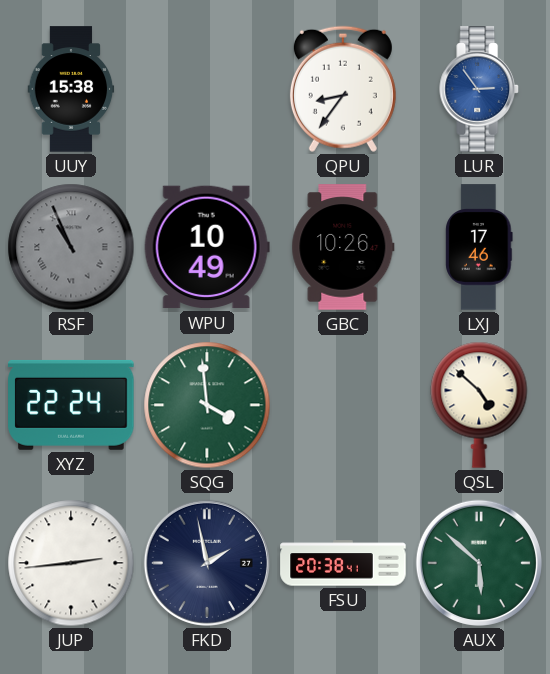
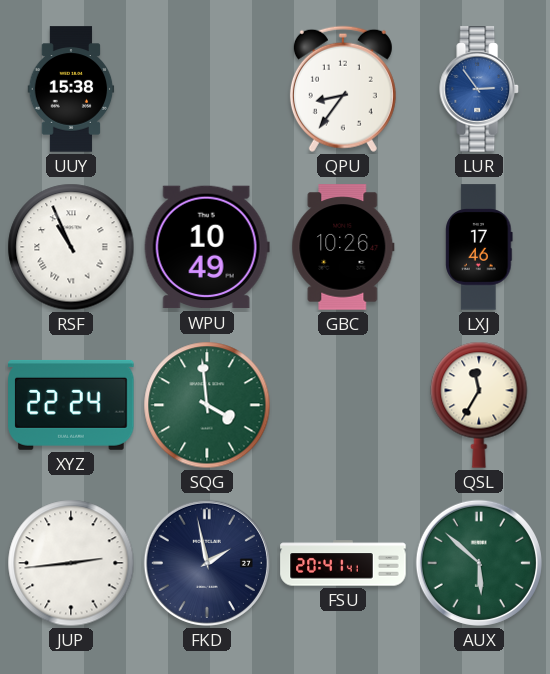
RSF dial: grey -> white (71, 247)
QSL: 4:52 -> 11:35 (479, 405)
FSU: 20:38 -> 20:41 (343, 563)
